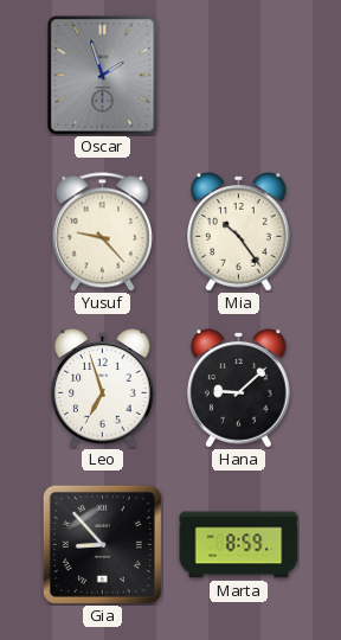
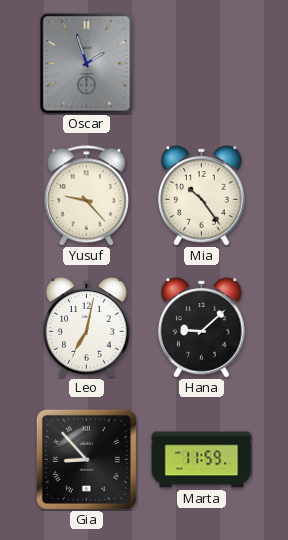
Leo: 6:57 -> 7:02 (87, 328)
Marta: 8:59 -> 11:59 (202, 460)
